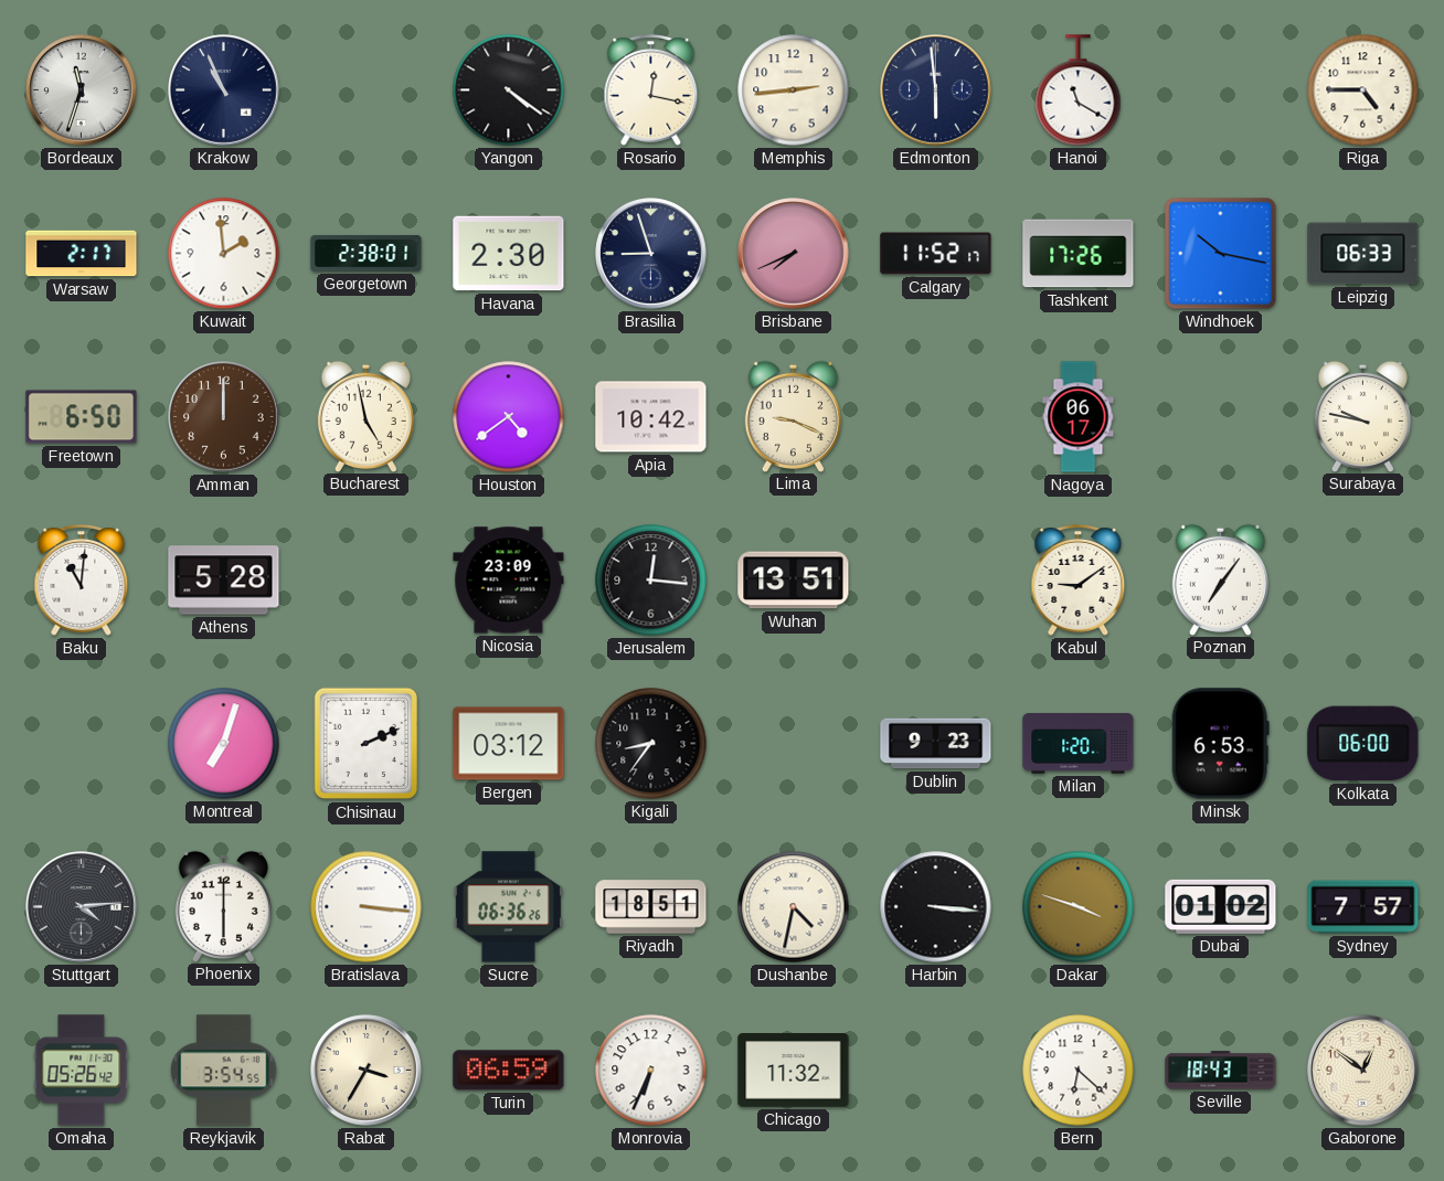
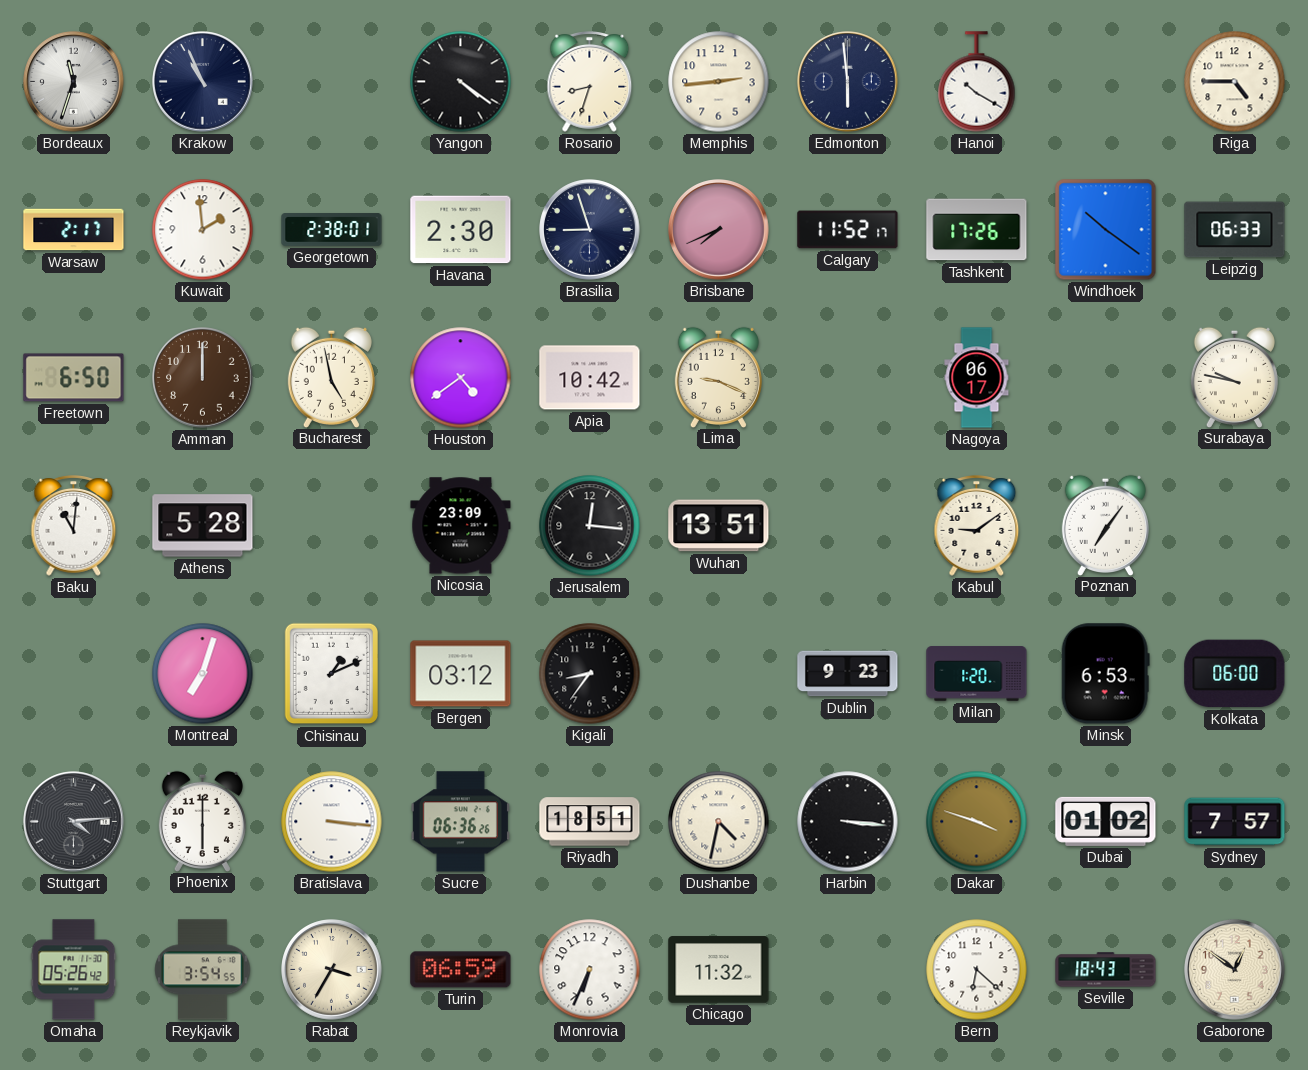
Rosario: 12:17 -> 8:33 (590, 82)
Hanoi: 11:20 -> 10:20 (977, 82)
Windhoek: 10:17 -> 10:21 (1106, 230)
Chisinau: 2:11 -> 1:11 (331, 674)
